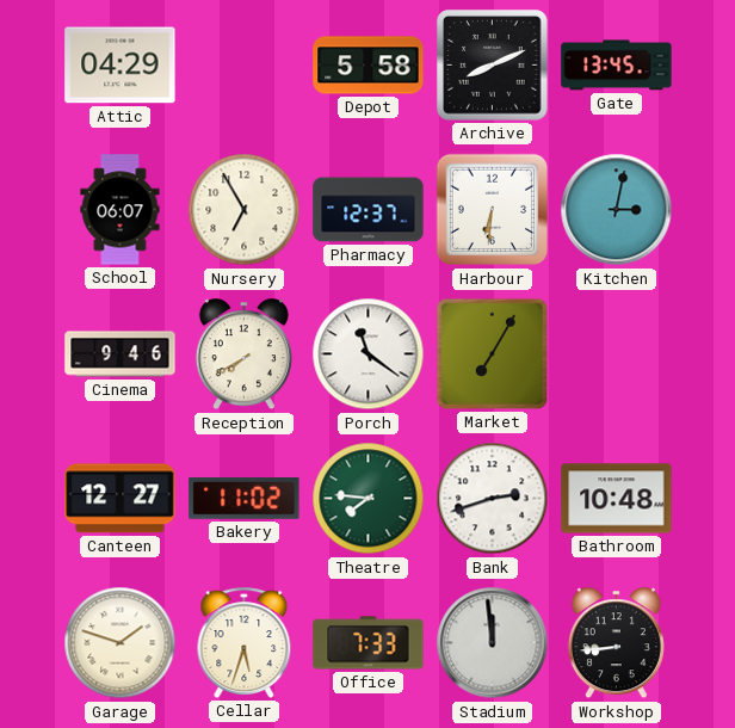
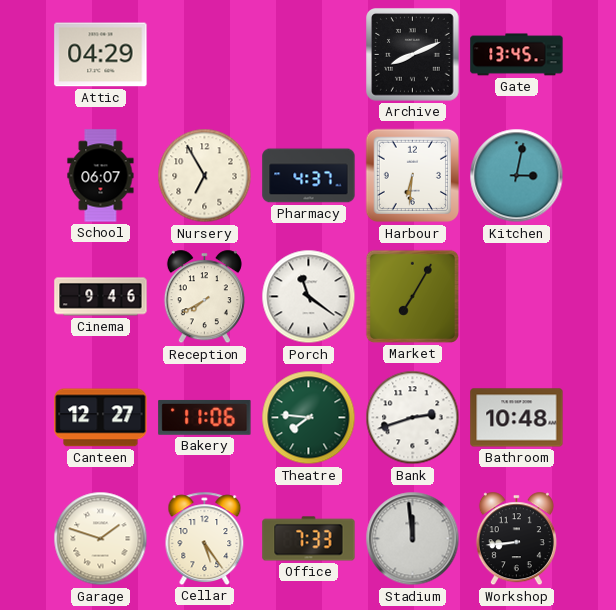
Depot: 5:58 -> none (369, 66)
Pharmacy: 12:37 -> 4:37 (309, 176)
Bakery: 11:02 -> 11:06 (205, 417)
Cellar: 5:33 -> 5:24 (205, 538)
